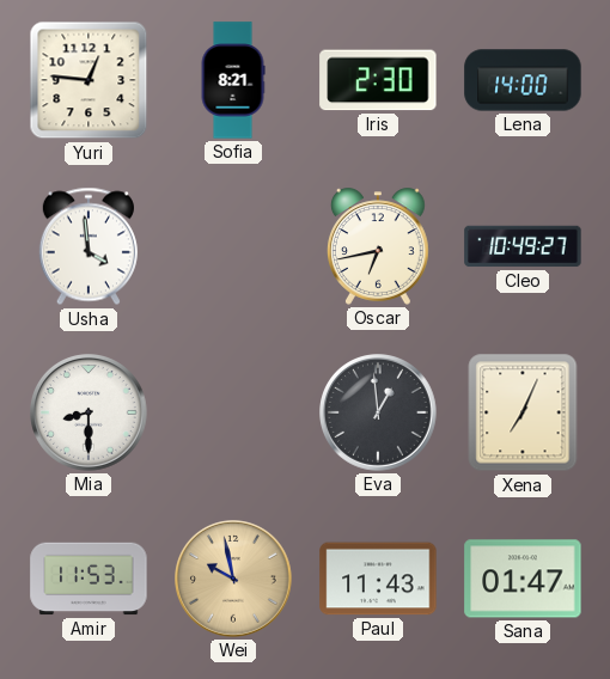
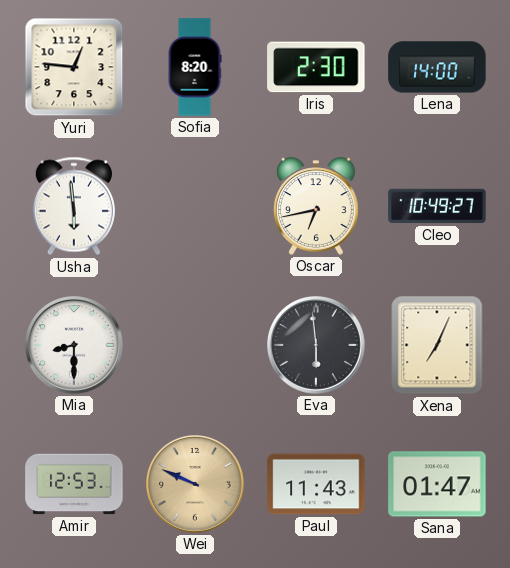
Sofia: 8:21 -> 8:20 (195, 67)
Usha: 3:59 -> 5:59 (74, 206)
Eva: 12:59 -> 5:59 (317, 346)
Amir: 11:53 -> 12:53 (74, 484)
Wei: 9:58 -> 9:49 (196, 485)
